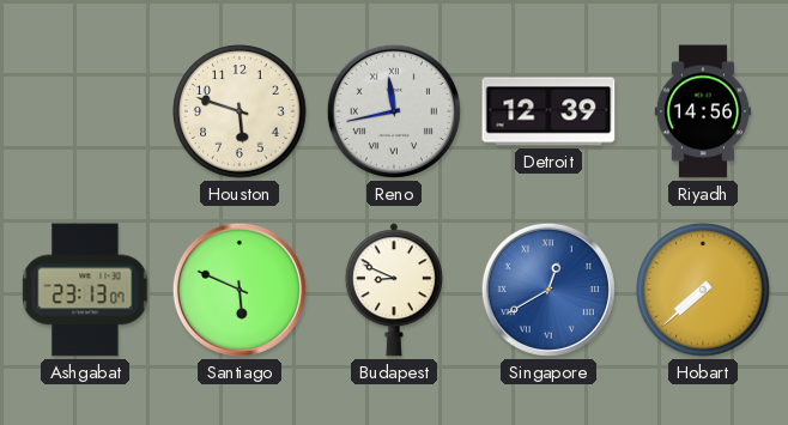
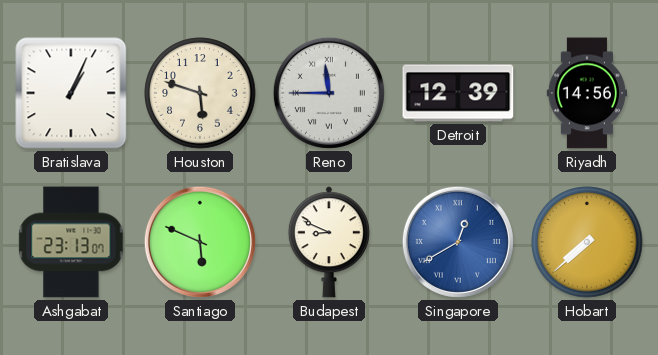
Bratislava: none -> 1:04 (71, 93)
Reno: 11:43 -> 11:45 (329, 93)
